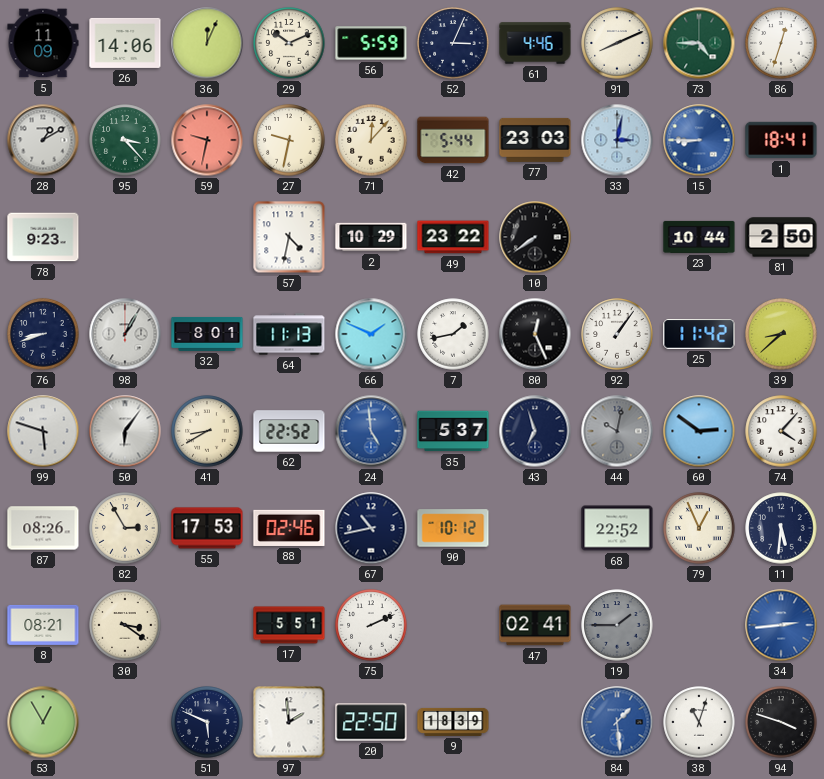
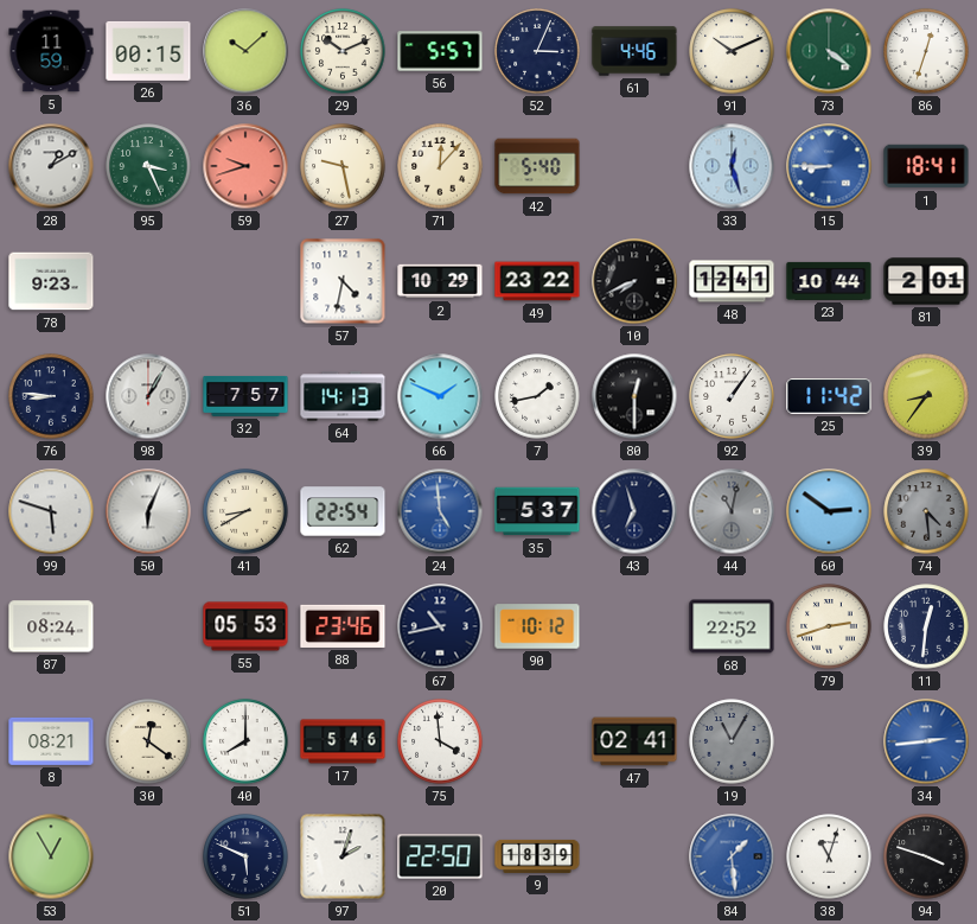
5: 11:09 -> 11:59 (51, 51)
26: 14:06 -> 00:15 (148, 51)
36: 12:04 -> 10:08 (245, 51)
56: 5:59 -> 5:57 (440, 51)
91: 8:11 -> 10:11 (732, 51)
73: 4:45 -> 4:21 (829, 51)
95: 3:23 -> 3:26 (148, 166)
59: 9:32 -> 9:42 (245, 166)
27: 9:32 -> 9:28 (343, 166)
42: 5:44 -> 5:40 (537, 166)
77: 23:03 -> none (535, 140)
33: 3:02 -> 12:27 (732, 166)
10: 7:39 -> 7:41 (634, 281)
48: none -> 12:41 (732, 281)
81: 2:50 -> 2:01 (926, 281)
76: 8:42 -> 8:46 (51, 396)
32: 8:01 -> 7:57 (245, 396)
64: 11:13 -> 14:13 (343, 396)
80: 12:26 -> 12:30 (634, 396)
39: 8:38 -> 8:36 (926, 396)
50: 6:06 -> 6:04 (148, 511)
62: 22:52 -> 22:54 (343, 511)
44: 10:02 -> 11:02 (732, 511)
74: 4:07 -> 4:29 (926, 511)
74 dial: white -> grey (926, 511)
87: 08:26 -> 08:24 (51, 626)
82: 2:55 -> none (125, 528)
55: 17:53 -> 05:53 (245, 626)
88: 02:46 -> 23:46 (343, 626)
79: 12:56 -> 2:42 (829, 626)
11: 5:31 -> 12:31 (926, 626)
30: 3:21 -> 12:21 (148, 741)
40: none -> 8:00 (245, 741)
17: 5:51 -> 5:46 (343, 741)
75: 2:11 -> 3:59 (440, 741)
19: 1:45 -> 11:05 (732, 741)
97: 1:59 -> 2:03 (343, 856)
